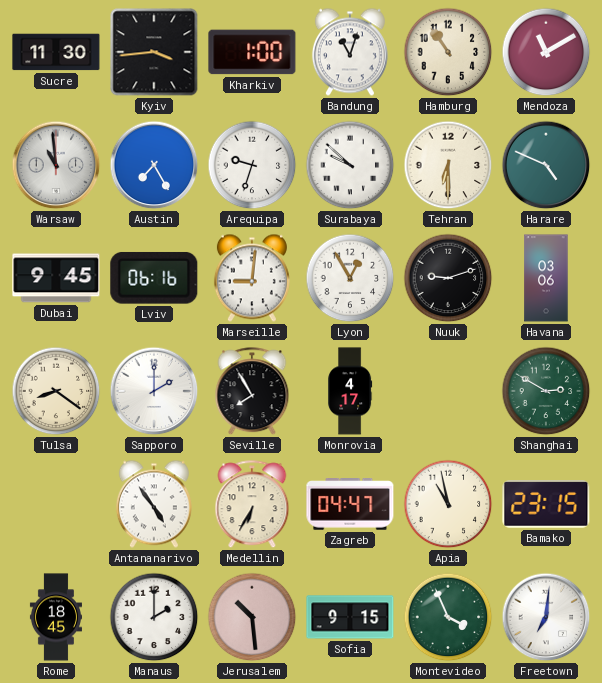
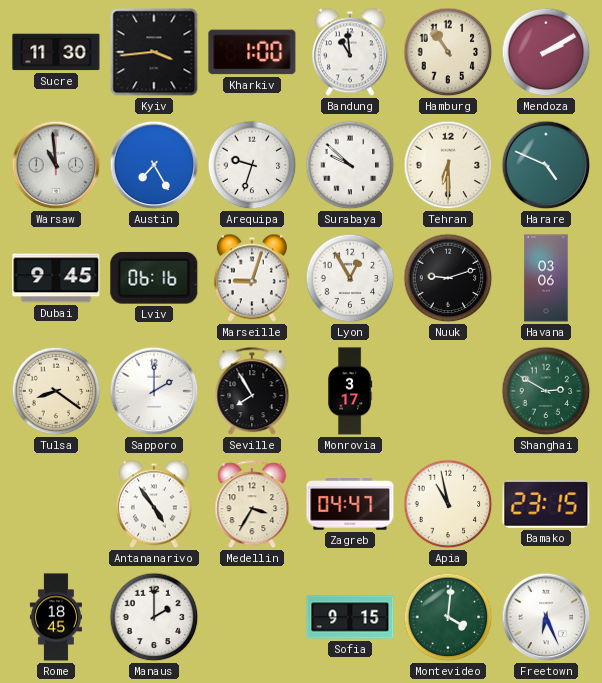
Bandung: 11:03 -> 10:59 (350, 52)
Mendoza: 11:10 -> 2:10 (546, 52)
Marseille: 9:01 -> 9:03 (252, 278)
Monrovia: 4:17 -> 3:17 (351, 391)
Medellin: 6:35 -> 3:35 (252, 505)
Jerusalem: 10:29 -> none (252, 617)
Montevideo: 3:56 -> 4:01 (448, 617)
Freetown: 7:01 -> 6:26 (546, 617)
